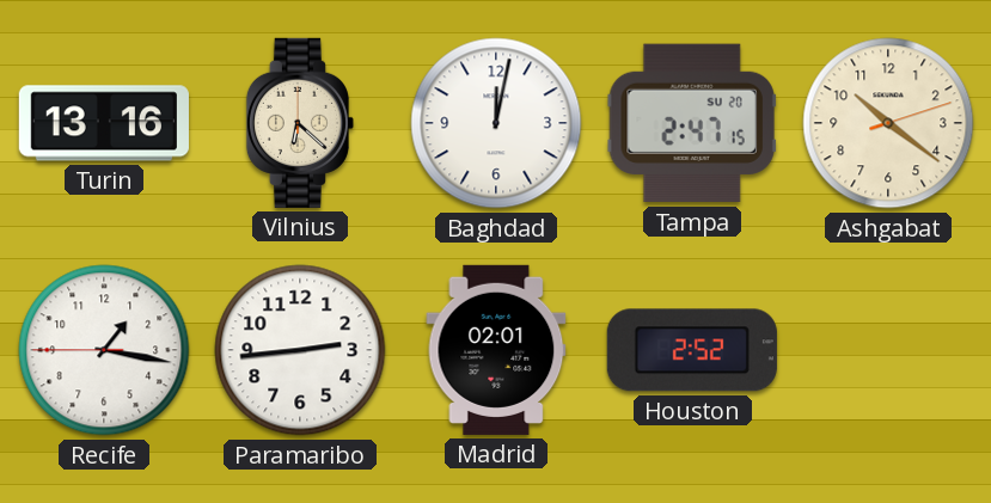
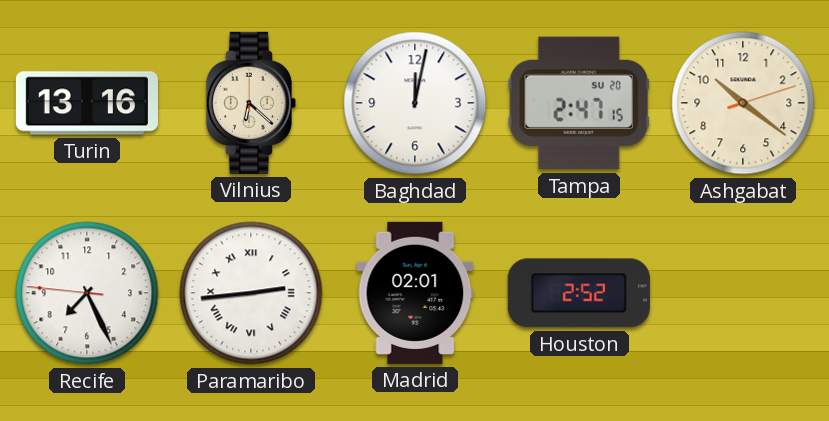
Recife: 1:16 -> 7:25 (87, 293)
Paramaribo numerals: Arabic -> Roman (251, 293)
